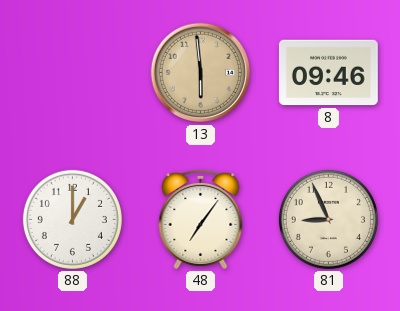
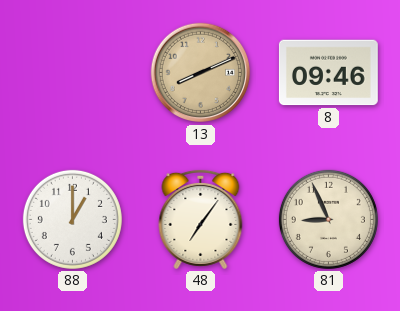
13: 5:59 -> 8:11 (201, 73)
